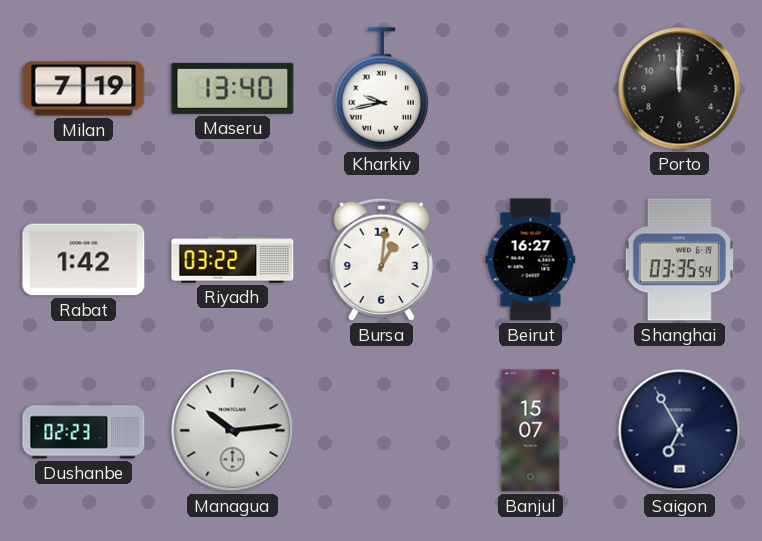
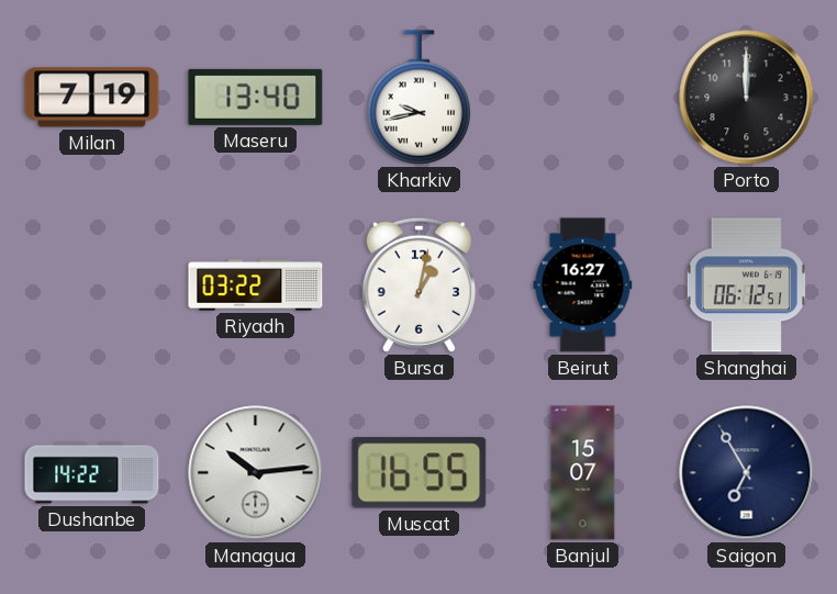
Rabat: 1:42 -> none (84, 260)
Bursa: 1:01 -> 1:02 (418, 284)
Shanghai: 03:35 -> 06:12 (746, 285)
Dushanbe: 02:23 -> 14:22 (92, 473)
Muscat: none -> 16:55 (420, 473)
